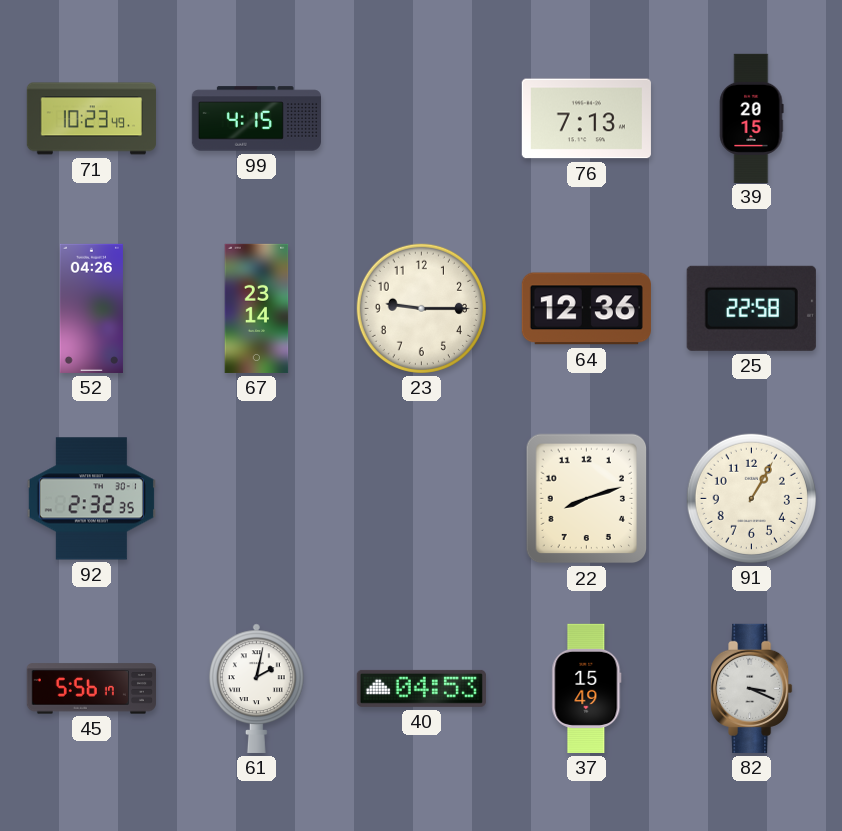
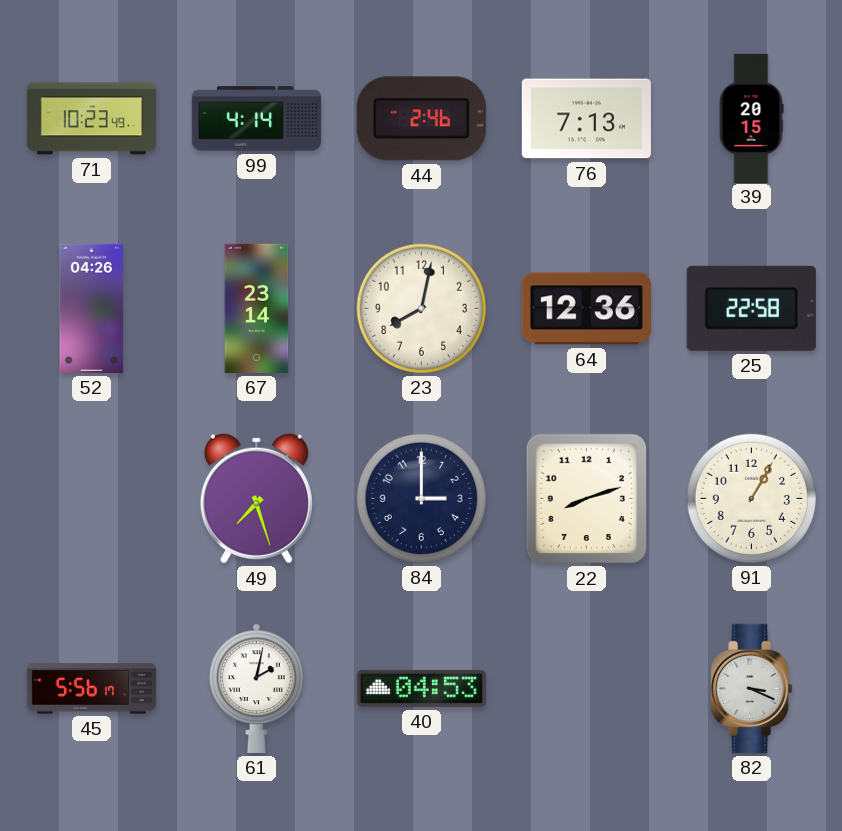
99: 4:15 -> 4:14 (256, 119)
44: none -> 2:46 (421, 119)
23: 9:15 -> 8:02 (421, 308)
92: 2:32 -> none (91, 499)
49: none -> 7:27 (256, 499)
84: none -> 3:00 (421, 498)
37: 15:49 -> none (587, 688)
